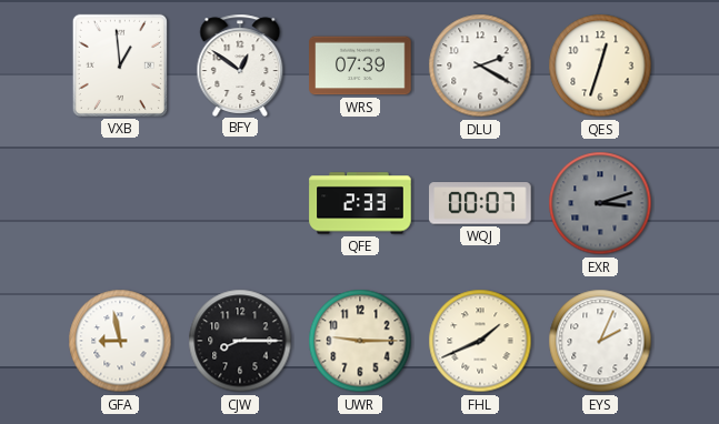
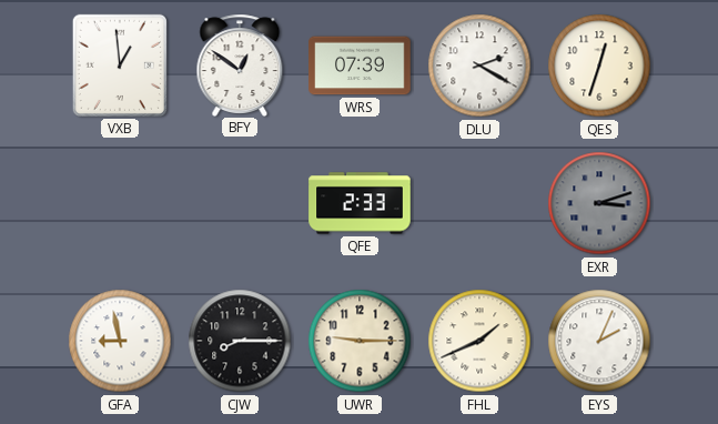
WQJ: 00:07 -> none (480, 203)
